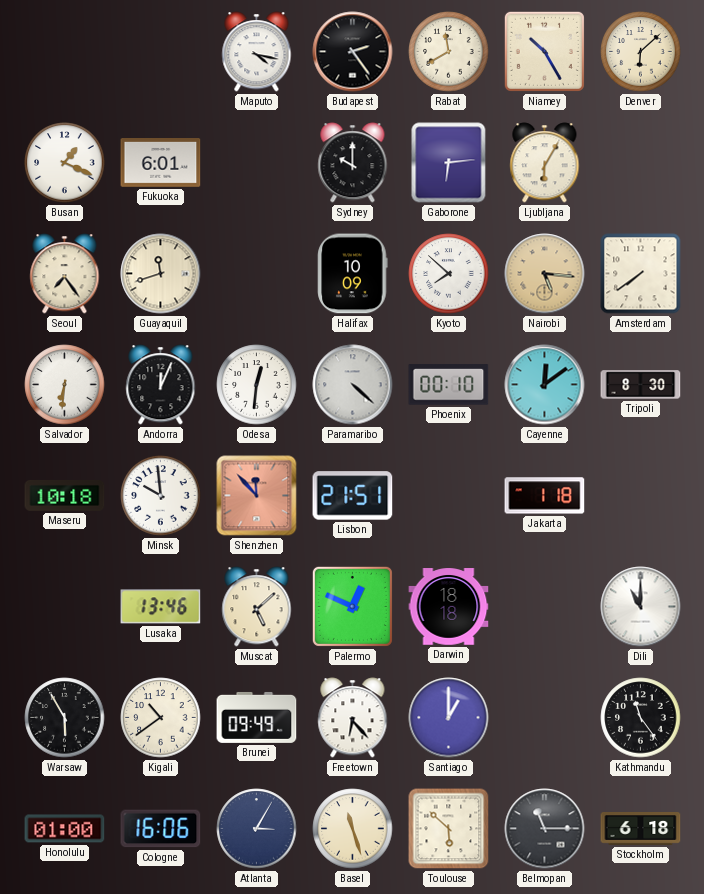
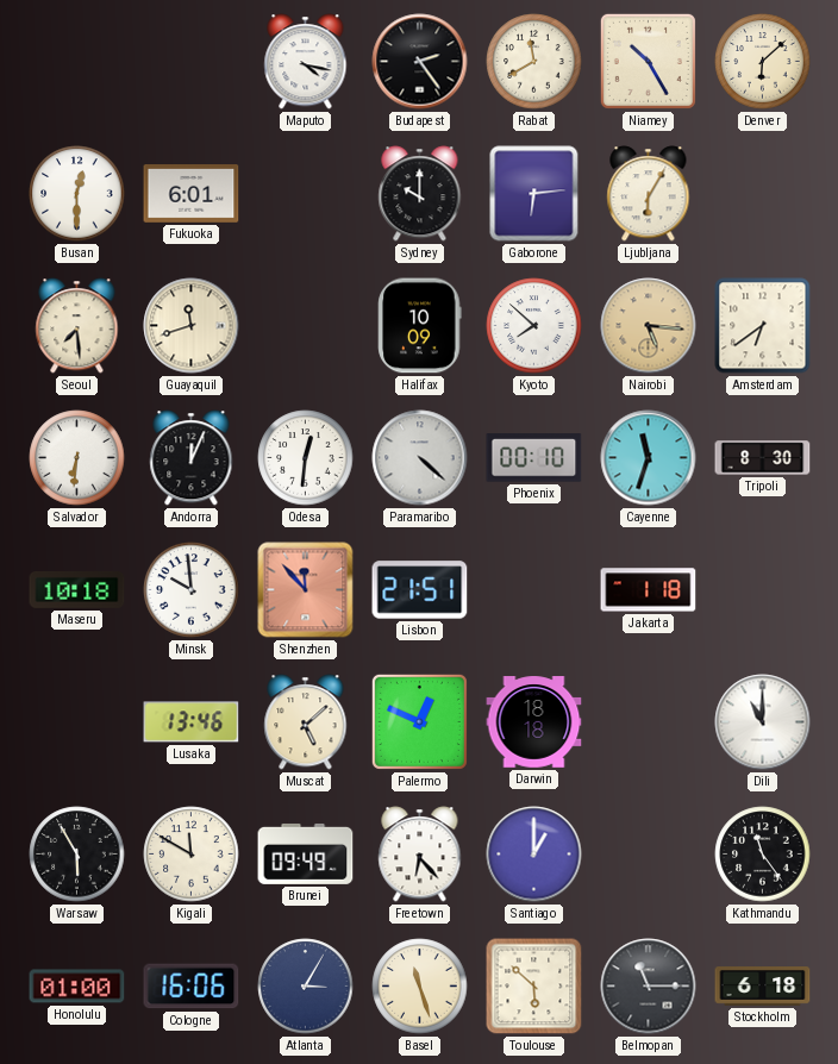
Busan: 1:19 -> 12:30 (77, 194)
Seoul: 7:24 -> 7:29 (77, 326)
Amsterdam: 7:39 -> 6:39 (763, 326)
Cayenne: 12:09 -> 11:33 (649, 458)
Kigali: 10:39 -> 11:50 (192, 855)
